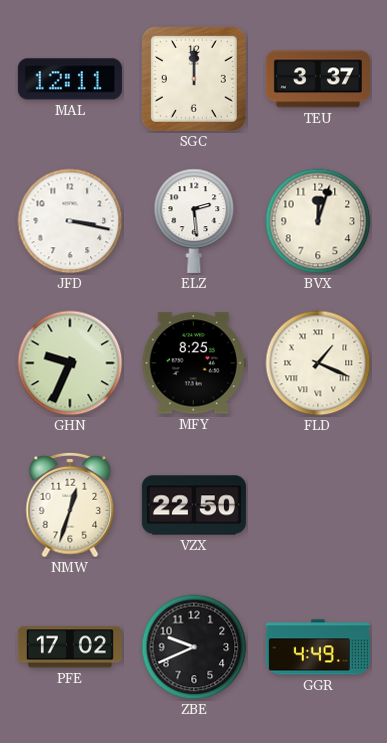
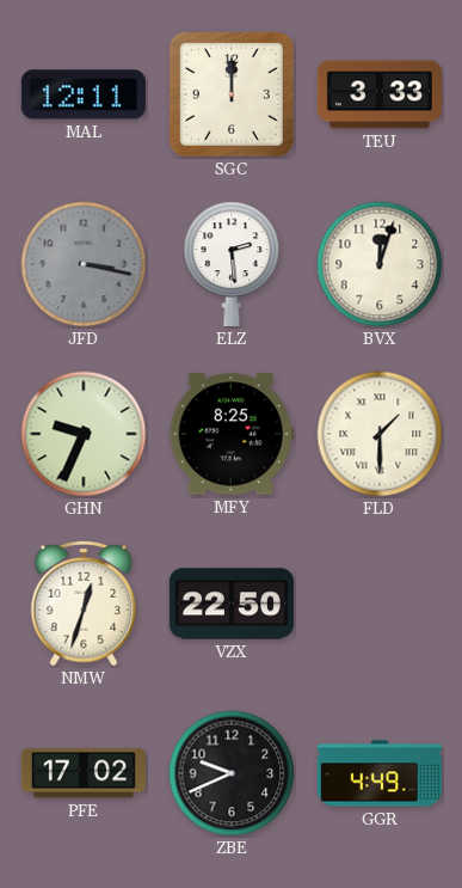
TEU: 3:37 -> 3:33 (380, 94)
JFD dial: white -> grey (84, 264)
FLD: 1:19 -> 1:30 (380, 434)
